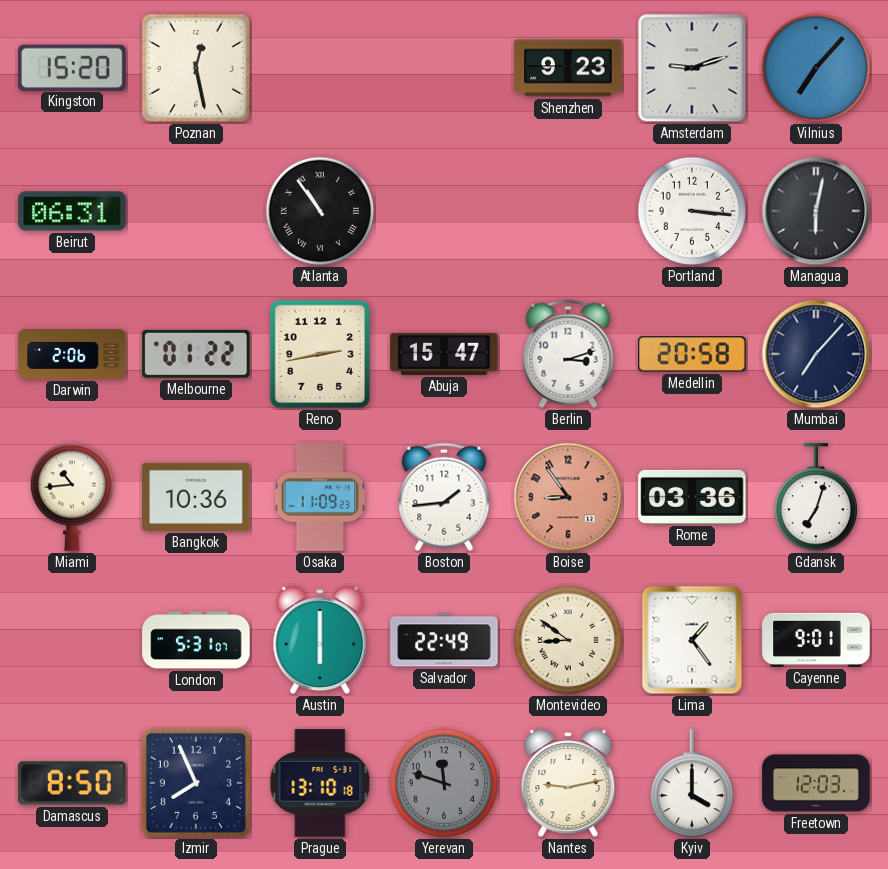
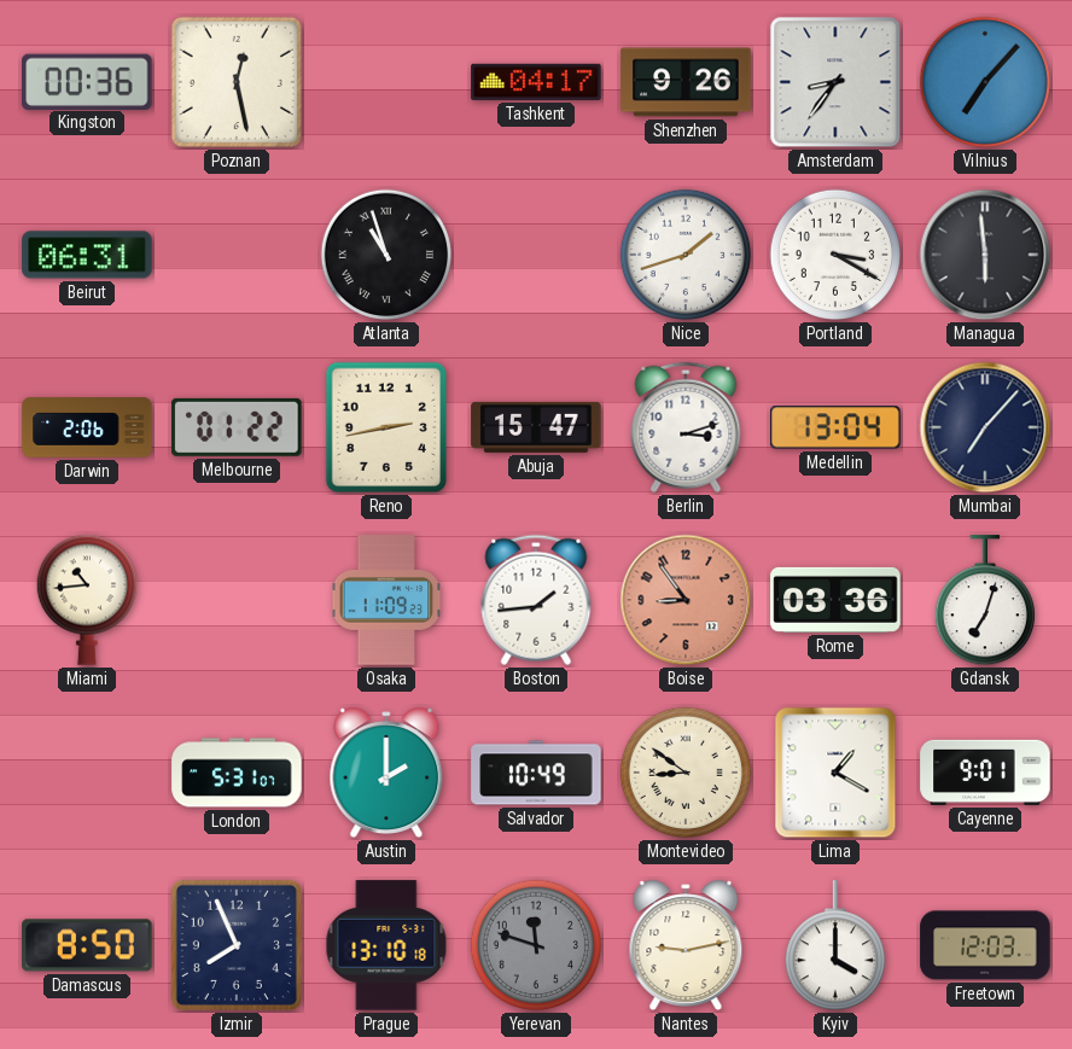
Kingston: 15:20 -> 00:36 (87, 81)
Tashkent: none -> 04:17 (536, 82)
Shenzhen: 9:23 -> 9:26 (686, 82)
Amsterdam: 9:12 -> 8:36 (835, 82)
Atlanta: 10:54 -> 10:57 (386, 255)
Nice: none -> 1:42 (686, 255)
Portland: 3:16 -> 3:20 (835, 255)
Managua: 6:02 -> 5:59 (985, 255)
Medellin: 20:58 -> 13:04 (835, 427)
Bangkok: 10:36 -> none (196, 497)
Austin: 6:00 -> 2:00 (386, 773)
Salvador: 22:49 -> 10:49 (536, 773)
Lima: 1:24 -> 1:20 (835, 773)
